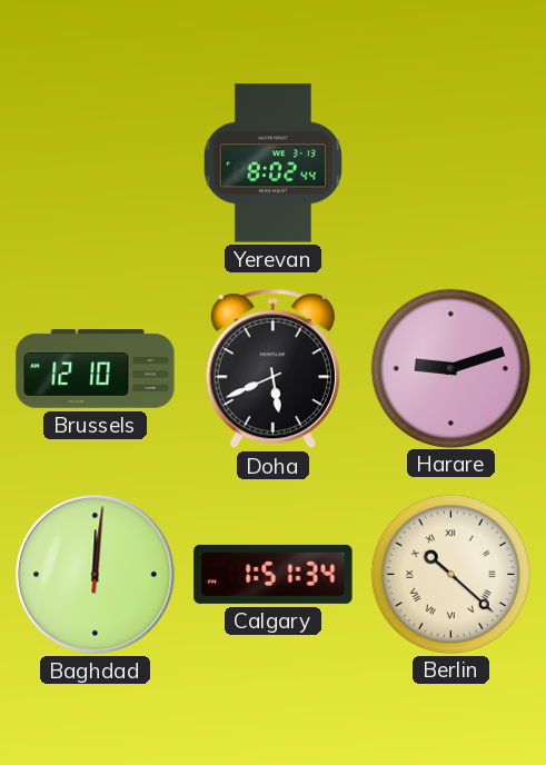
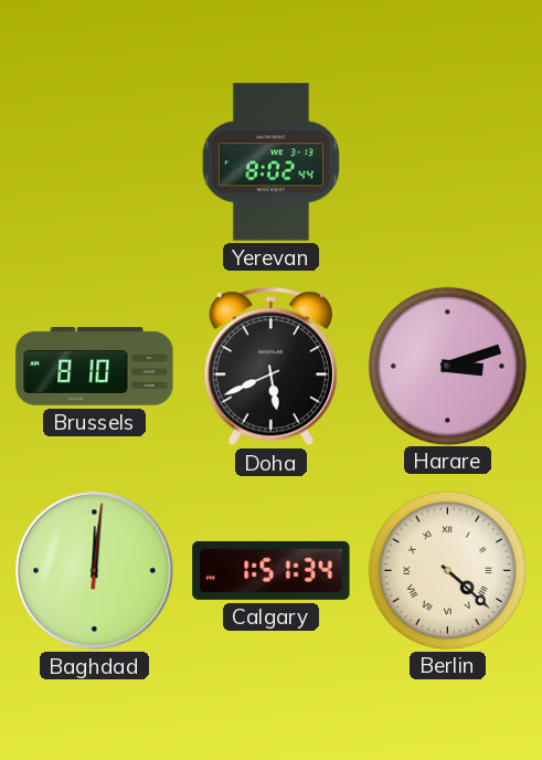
Brussels: 12:10 -> 8:10 (95, 367)
Harare: 9:12 -> 3:12 (447, 366)
Berlin: 10:22 -> 4:22 (447, 570)
